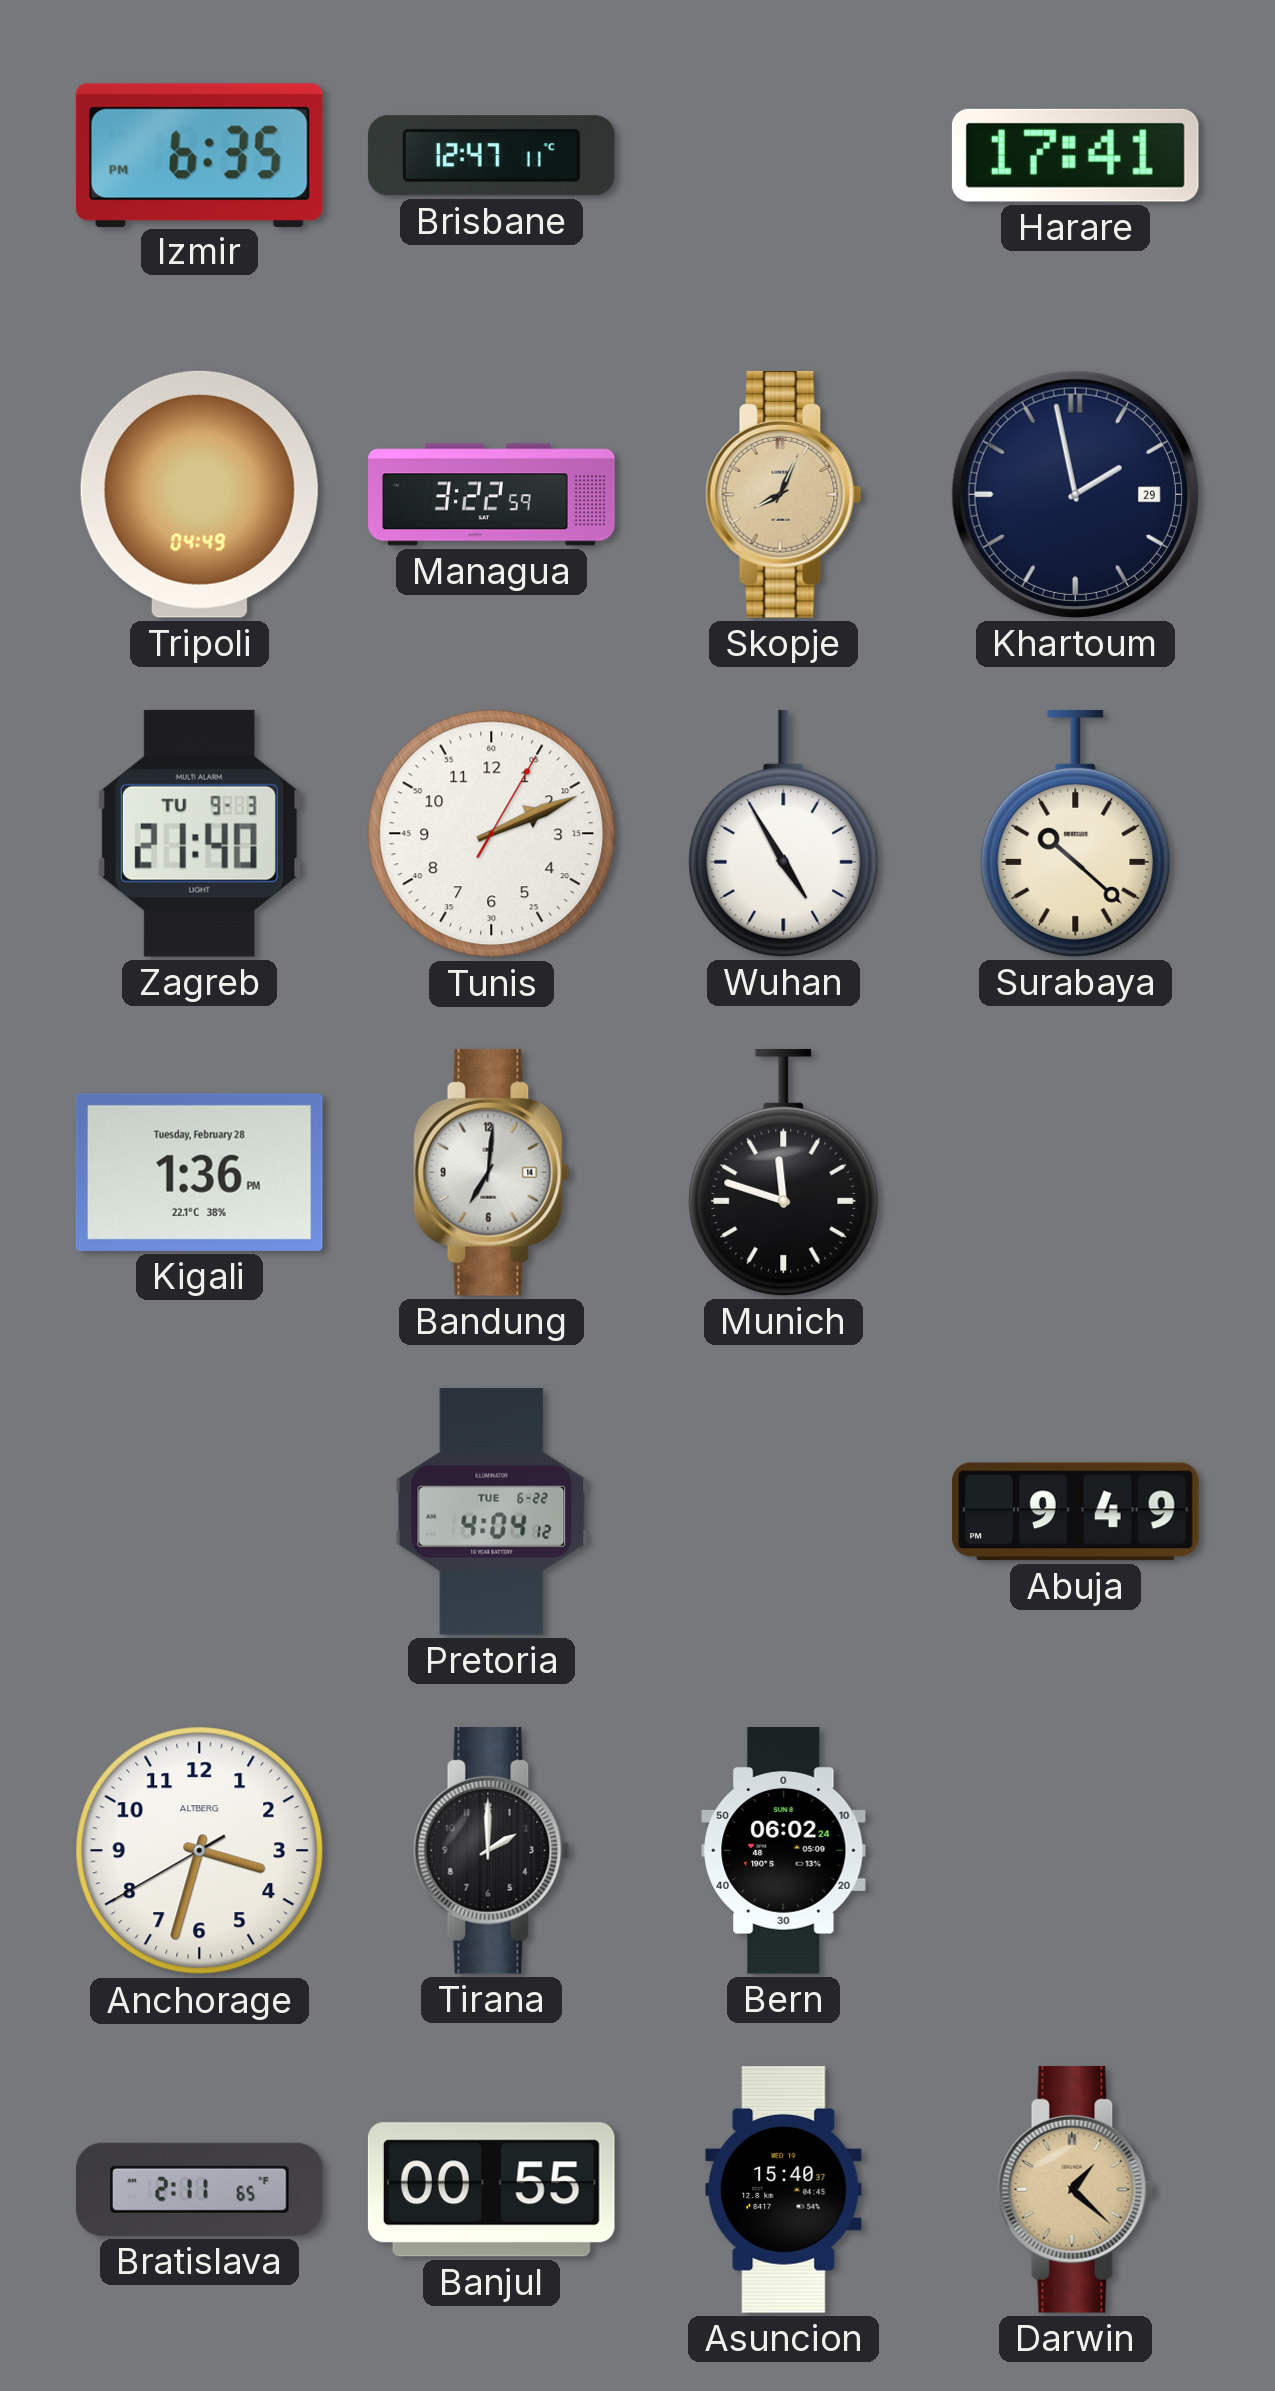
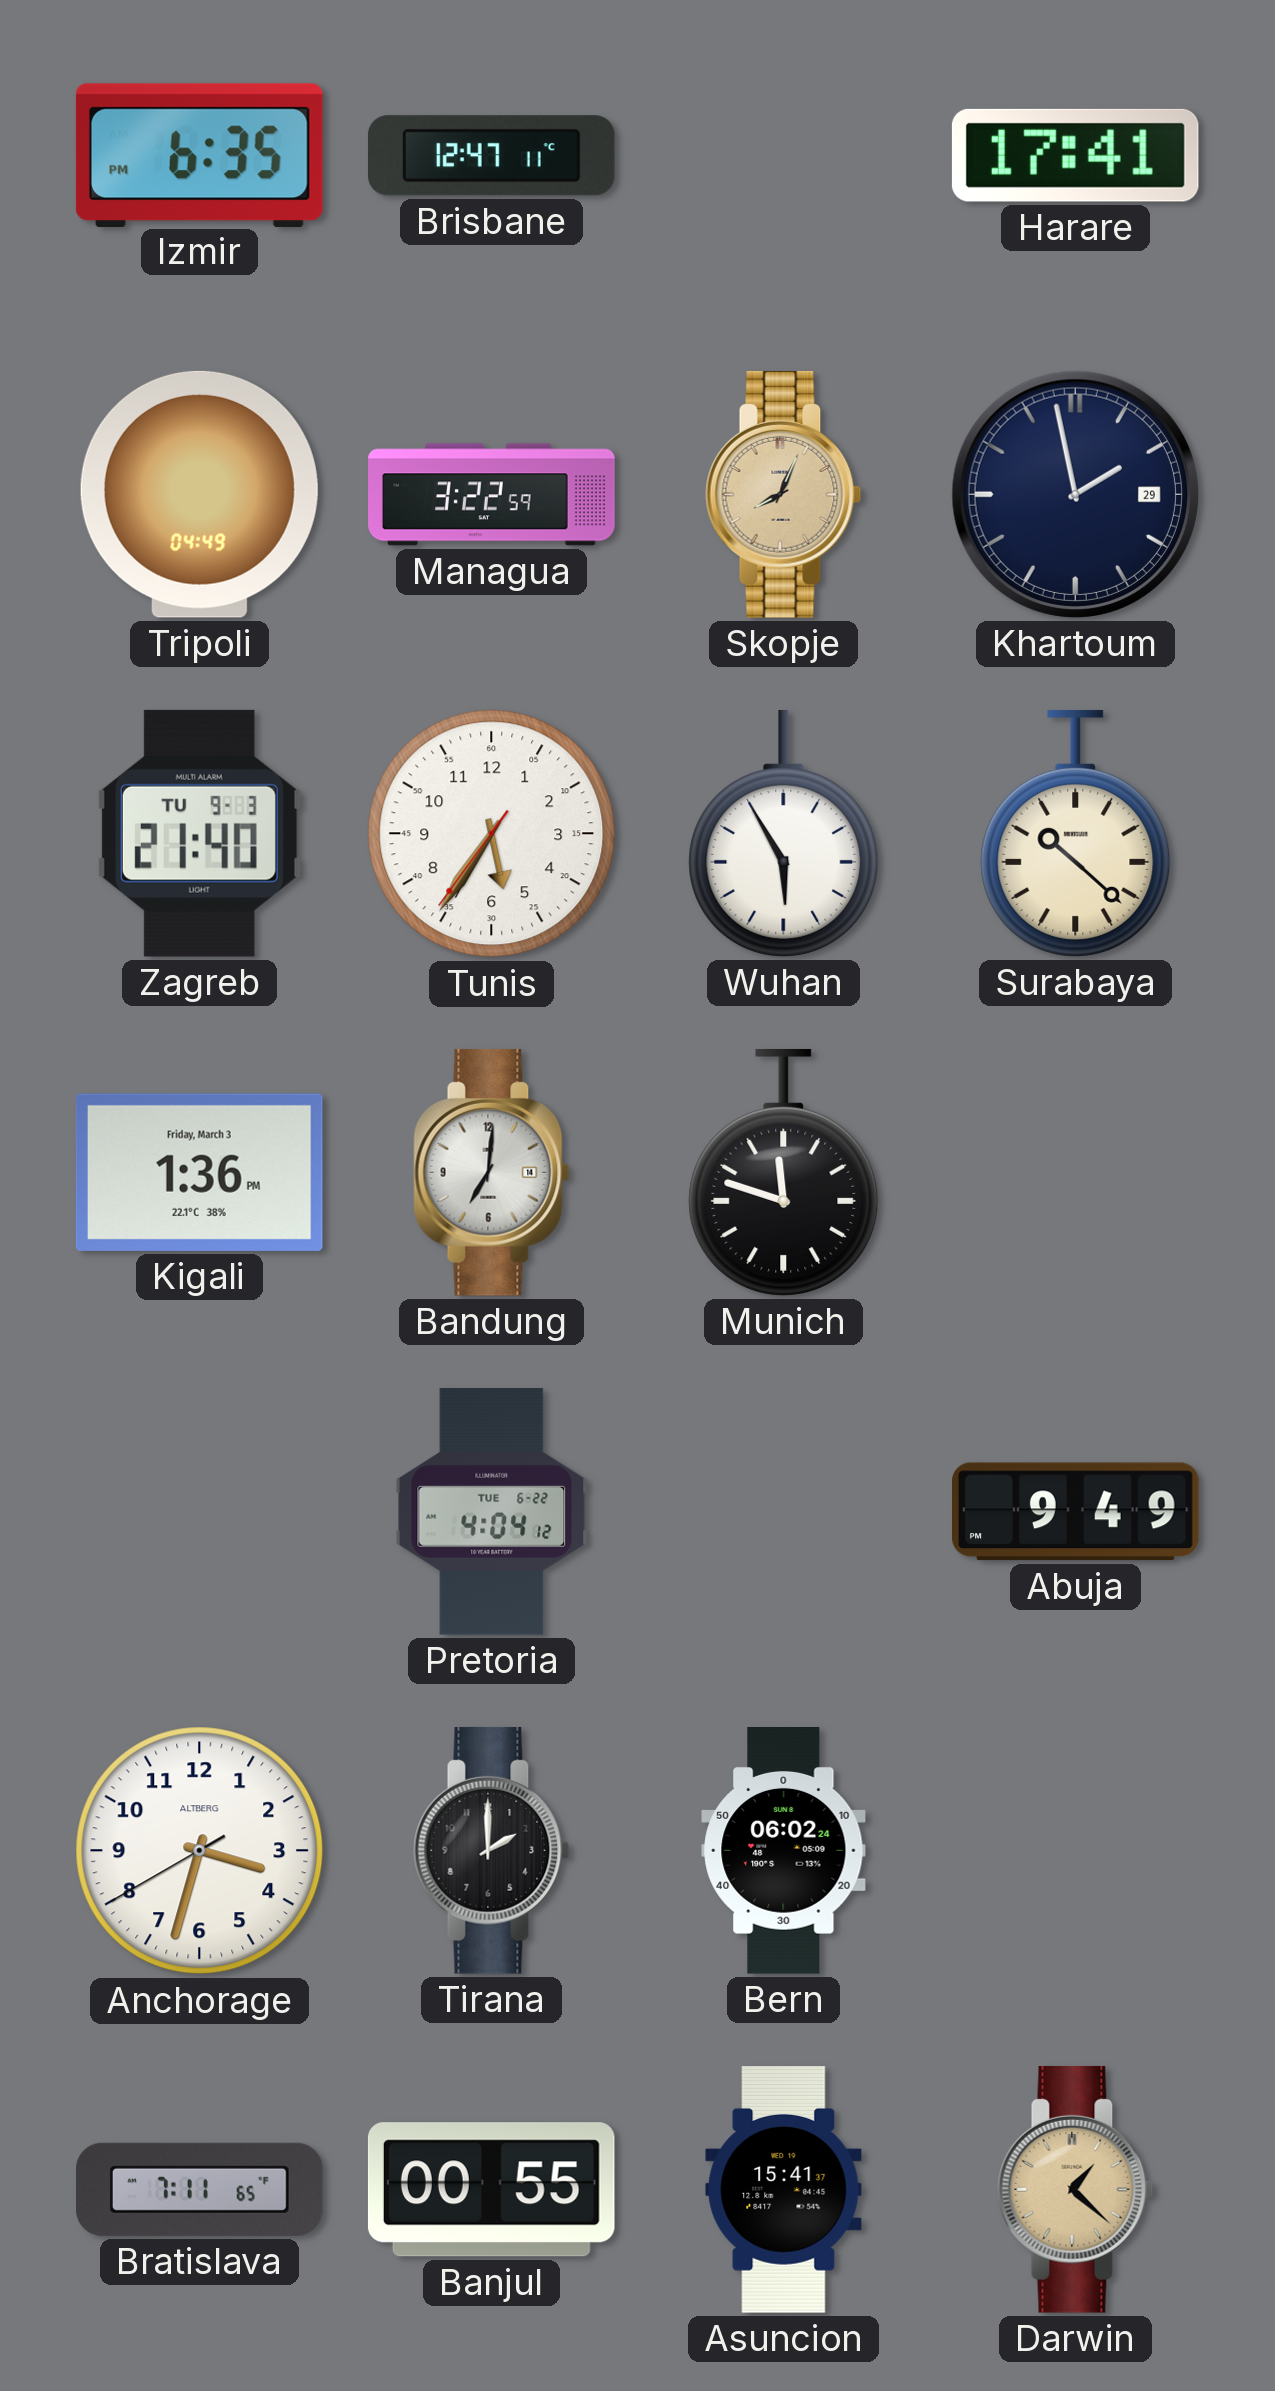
Tunis: 2:11 -> 5:35 (492, 834)
Wuhan: 4:55 -> 5:55 (784, 833)
Kigali date: Tuesday, February 28 -> Friday, March 3 (199, 1172)
Bratislava: 2:11 -> 7:11 (200, 2189)
Asuncion: 15:40 -> 15:41 (784, 2190)
